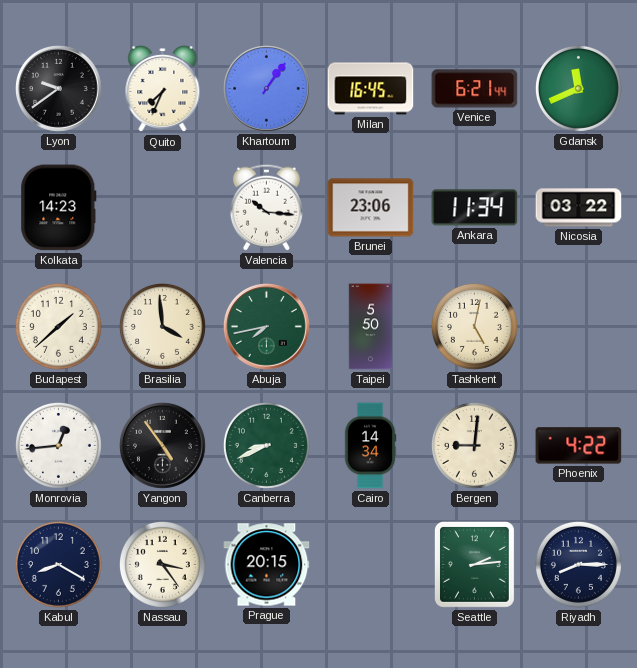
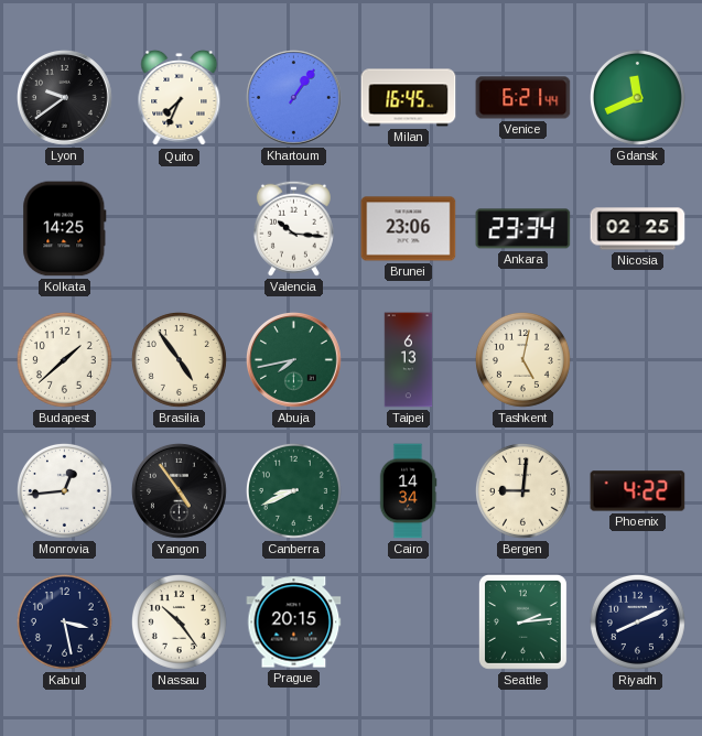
Kolkata: 14:23 -> 14:25 (65, 229)
Ankara: 11:34 -> 23:34 (523, 229)
Nicosia: 03:22 -> 02:25 (638, 229)
Brasilia: 3:59 -> 4:54 (179, 359)
Taipei: 5:50 -> 6:13 (409, 360)
Kabul: 8:20 -> 3:28 (64, 621)
Nassau: 3:24 -> 10:24 (179, 621)
Riyadh: 8:15 -> 8:11 (637, 621)
